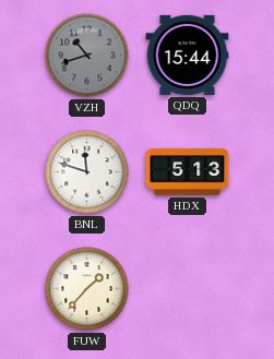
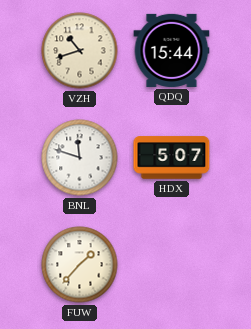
VZH dial: grey -> cream (80, 51)
HDX: 5:13 -> 5:07 (172, 158)
